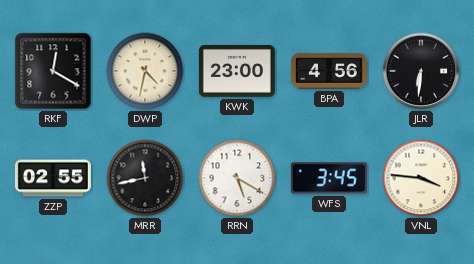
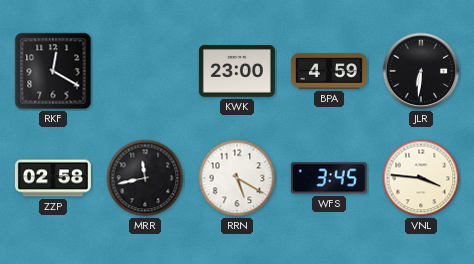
DWP: 4:32 -> none (145, 71)
BPA: 4:56 -> 4:59 (329, 71)
ZZP: 02:55 -> 02:58 (53, 178)
